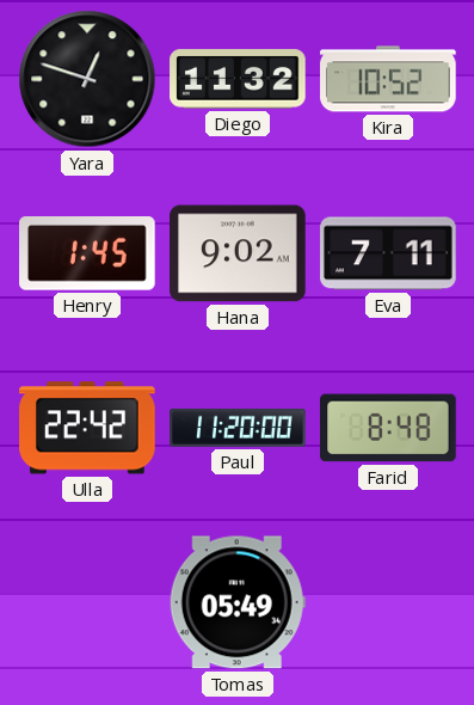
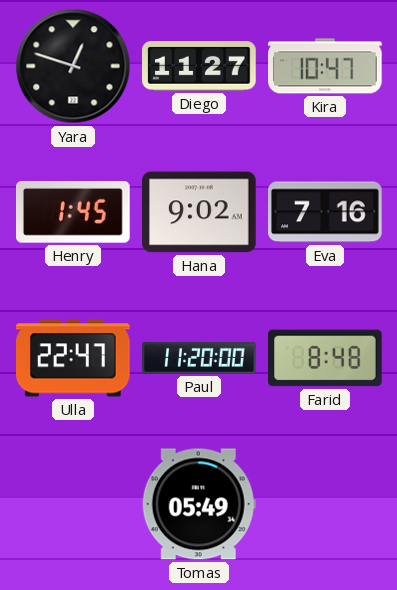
Diego: 11:32 -> 11:27 (199, 66)
Kira: 10:52 -> 10:47 (325, 66)
Eva: 7:11 -> 7:16 (325, 212)
Ulla: 22:42 -> 22:47 (74, 358)
